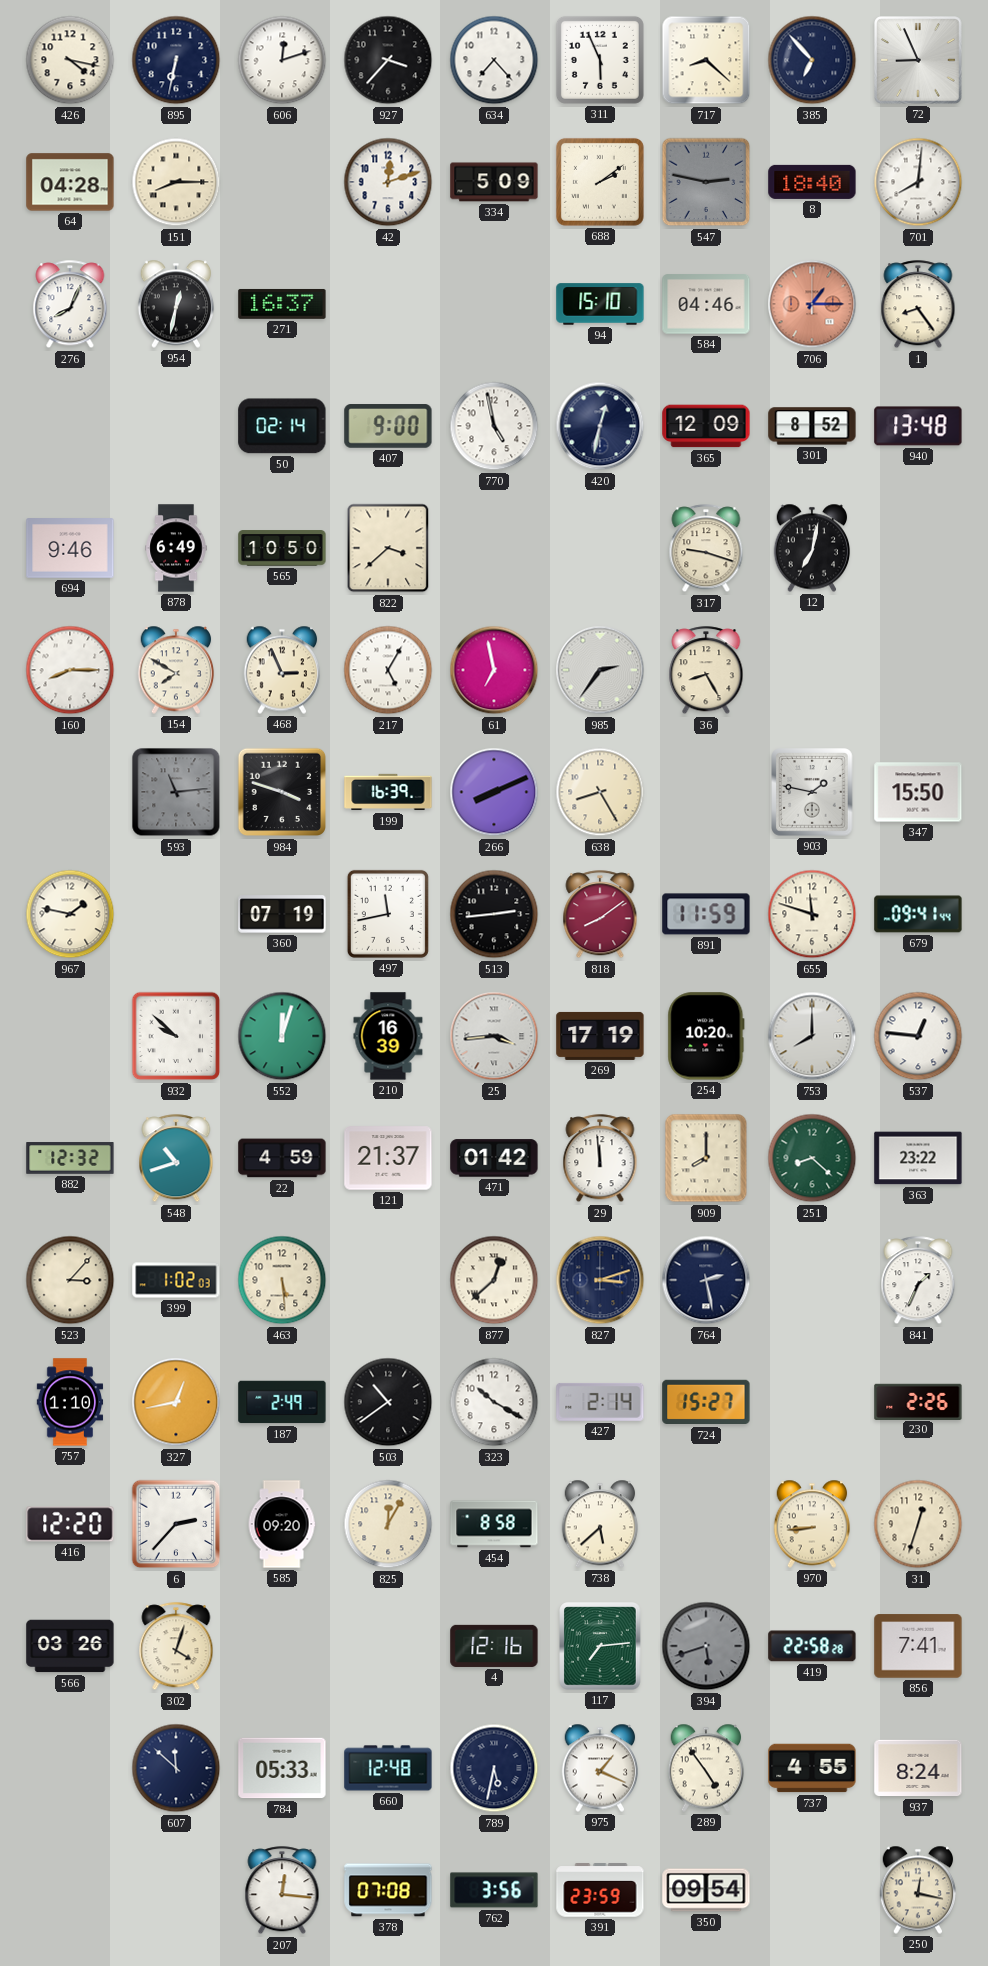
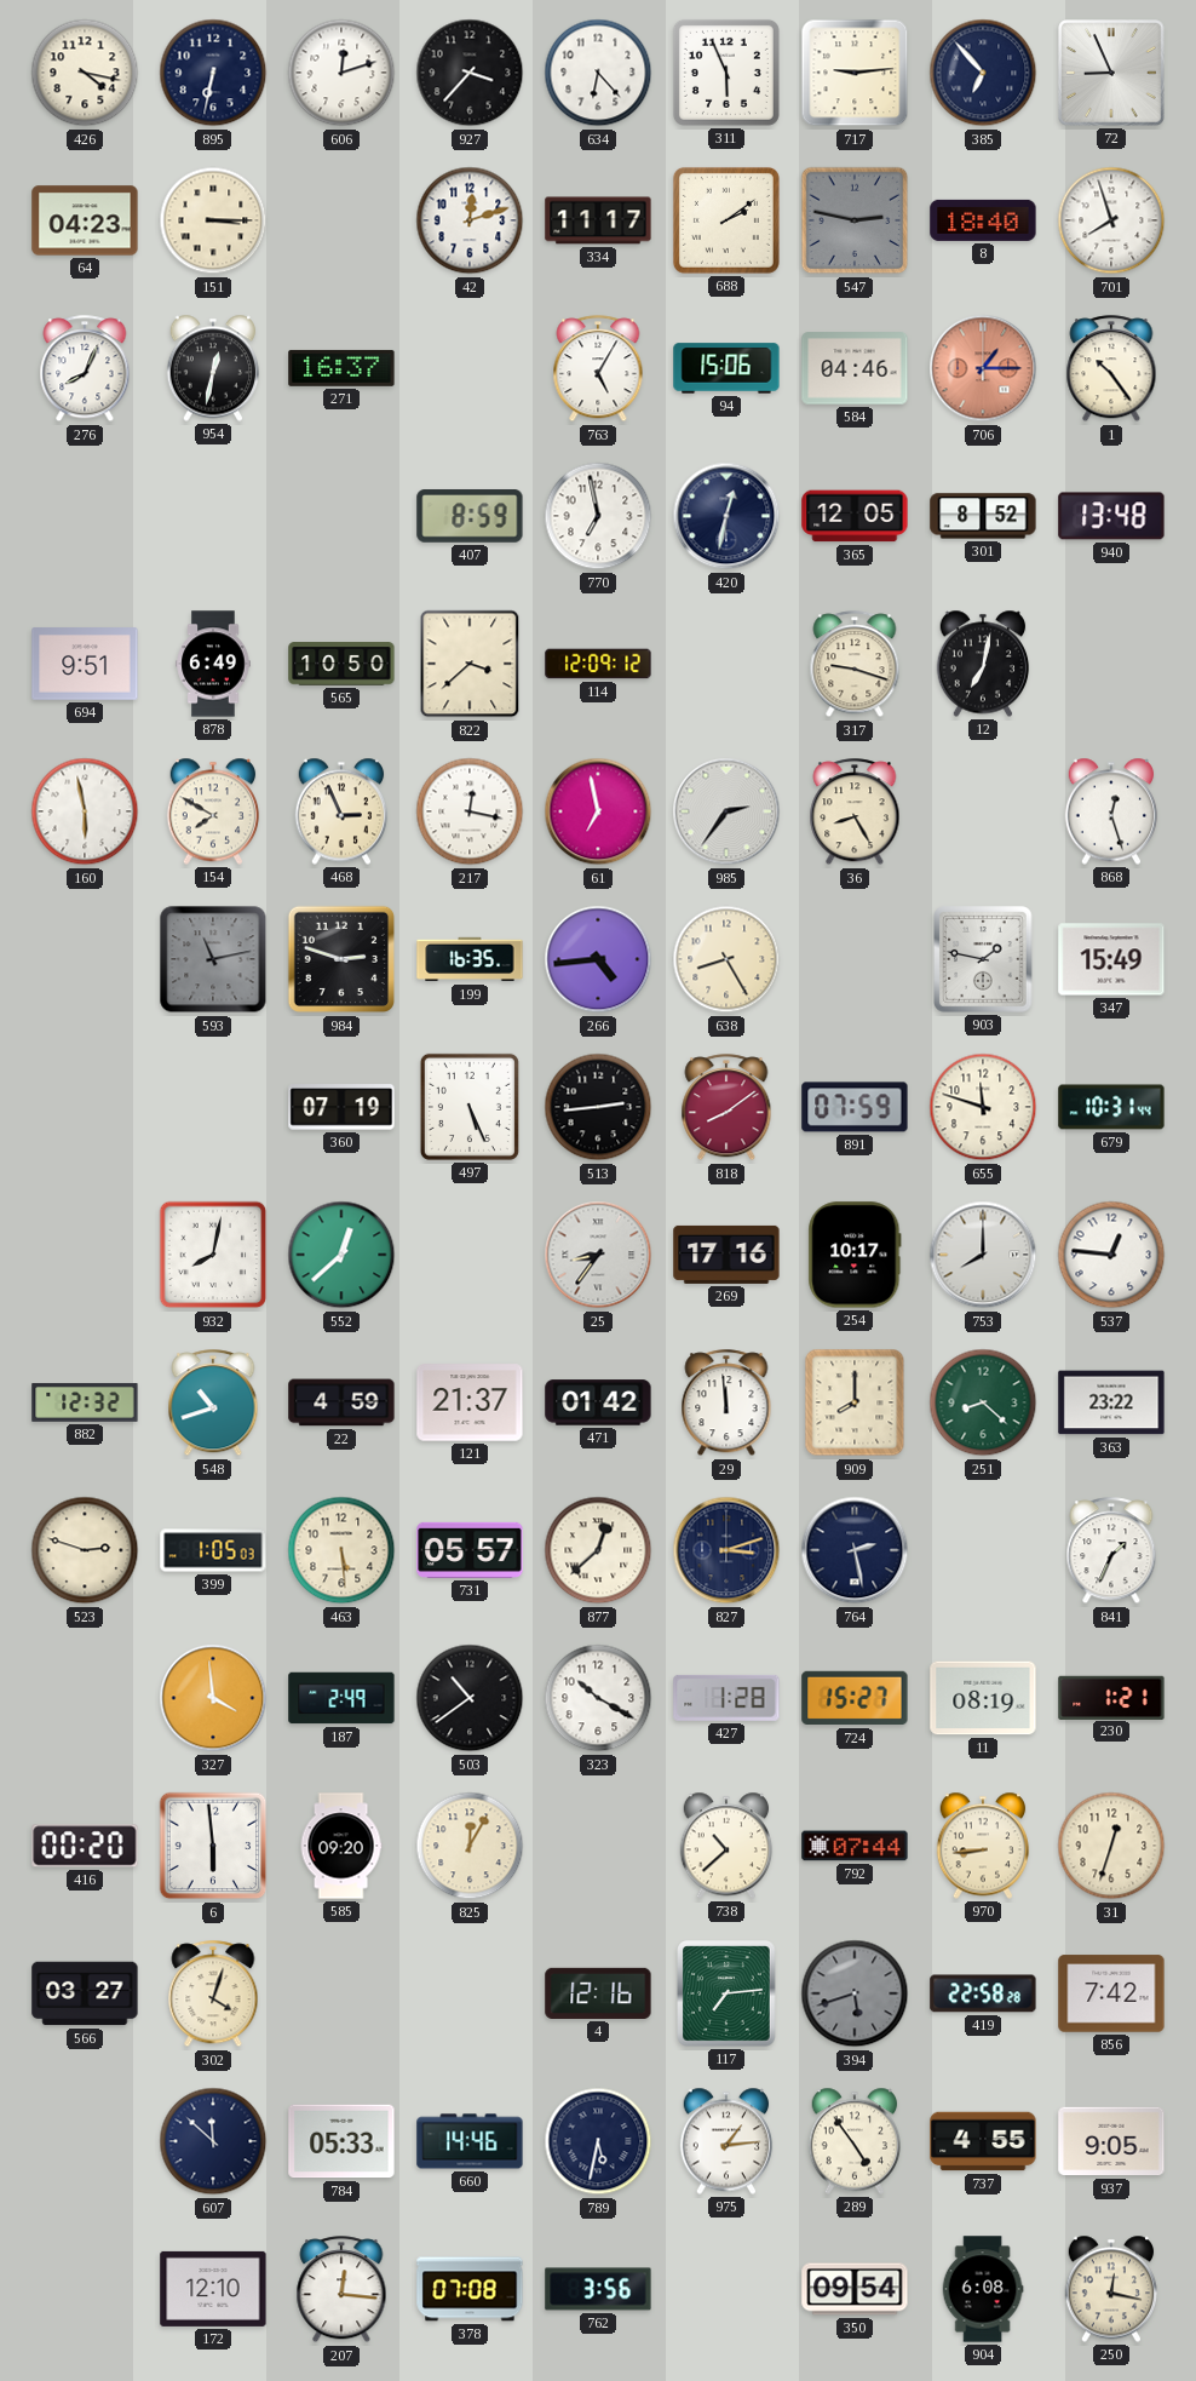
634: 7:23 -> 6:23 (598, 73)
717: 8:22 -> 9:14 (855, 73)
64: 04:28 -> 04:23 (85, 220)
151: 8:15 -> 3:15 (213, 220)
334: 5:09 -> 11:17 (598, 220)
701: 8:01 -> 7:57 (1111, 220)
763: none -> 5:05 (598, 369)
94: 15:10 -> 15:06 (726, 368)
1: 8:24 -> 10:24 (1111, 369)
50: 02:14 -> none (282, 426)
407: 9:00 -> 8:59 (470, 516)
770: 4:58 -> 6:58 (598, 516)
365: 12:09 -> 12:05 (855, 516)
694: 9:46 -> 9:51 (85, 664)
114: none -> 12:09 (598, 664)
160: 8:15 -> 5:58 (85, 811)
217: 5:05 -> 12:17 (470, 811)
868: none -> 12:27 (1111, 811)
593: 11:14 -> 11:13 (213, 959)
984: 3:48 -> 2:48 (341, 959)
199: 16:39 -> 16:35 (470, 959)
266: 8:11 -> 4:44 (598, 959)
347: 15:50 -> 15:49 (1111, 959)
967: 1:47 -> none (70, 914)
497: 11:43 -> 5:26 (470, 1107)
891: 11:59 -> 07:59 (855, 1107)
679: 09:41 -> 10:31 (1111, 1107)
932: 9:52 -> 8:02 (213, 1255)
552: 12:03 -> 12:38 (341, 1255)
210: 16:39 -> none (388, 1036)
25: 3:44 -> 8:36 (598, 1255)
269: 17:19 -> 17:16 (726, 1255)
254: 10:20 -> 10:17 (855, 1255)
523: 3:07 -> 2:48 (85, 1550)
399: 1:02 -> 1:05 (213, 1550)
731: none -> 05:57 (470, 1550)
757: 1:10 -> none (70, 1402)
327: 12:43 -> 3:59 (213, 1698)
427: 2:14 -> 1:28 (726, 1698)
11: none -> 08:19 (983, 1698)
230: 2:26 -> 1:21 (1111, 1697)
416: 12:20 -> 00:20 (85, 1846)
6: 2:37 -> 5:59 (213, 1846)
454: 8:58 -> none (494, 1524)
738: 5:38 -> 10:38 (726, 1846)
792: none -> 07:44 (855, 1846)
566: 03:26 -> 03:27 (85, 1993)
856: 7:41 -> 7:42 (1111, 1993)
660: 12:48 -> 14:46 (470, 2141)
975: 1:19 -> 1:14 (726, 2141)
937: 8:24 -> 9:05 (1111, 2141)
172: none -> 12:10 (213, 2289)
391: 23:59 -> none (600, 1890)
904: none -> 6:08 (983, 2289)
